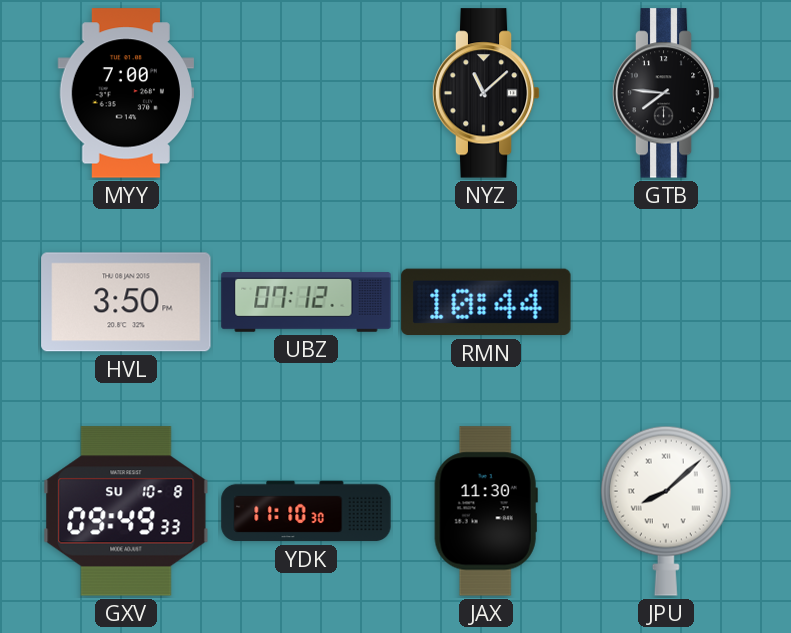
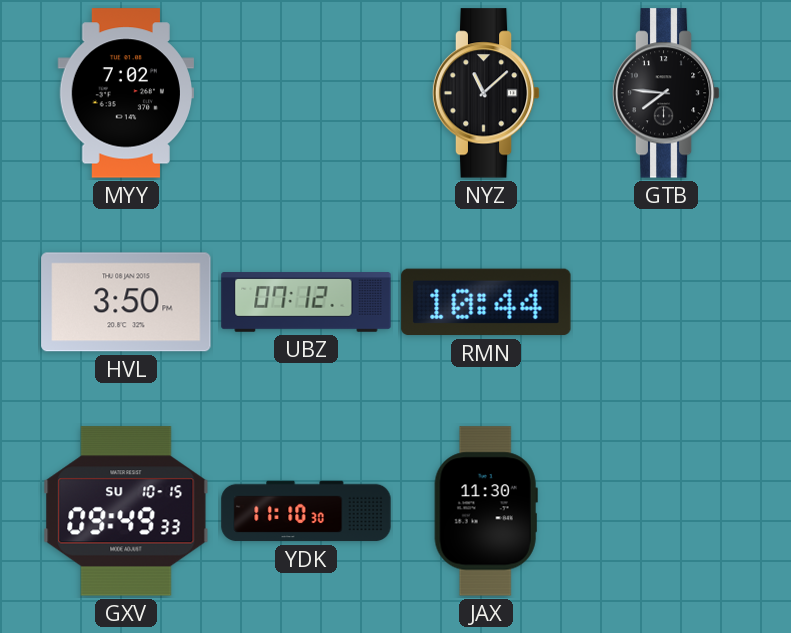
MYY: 7:00 -> 7:02 (125, 93)
GXV date: SU 10-8 -> SU 10-15 (126, 511)
JPU: 8:08 -> none (666, 511)
